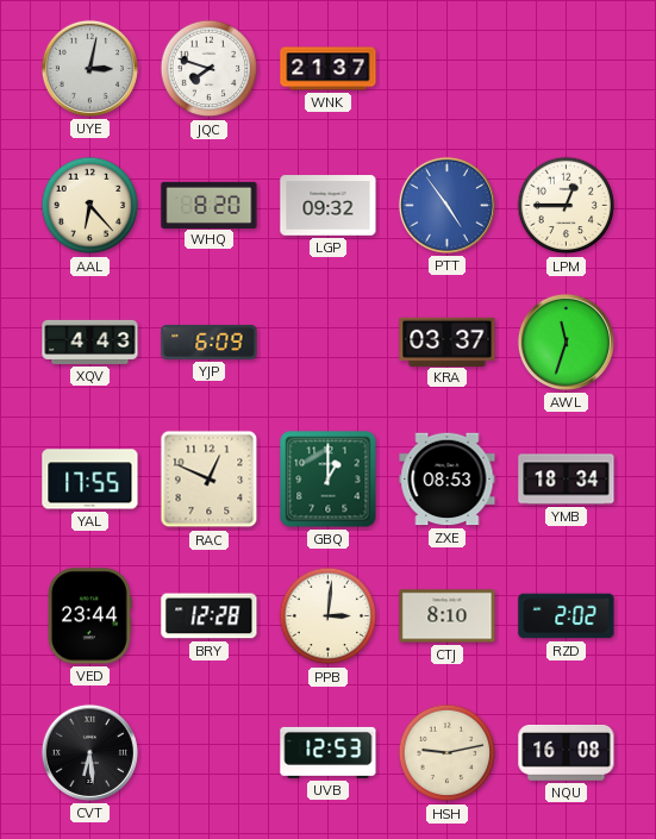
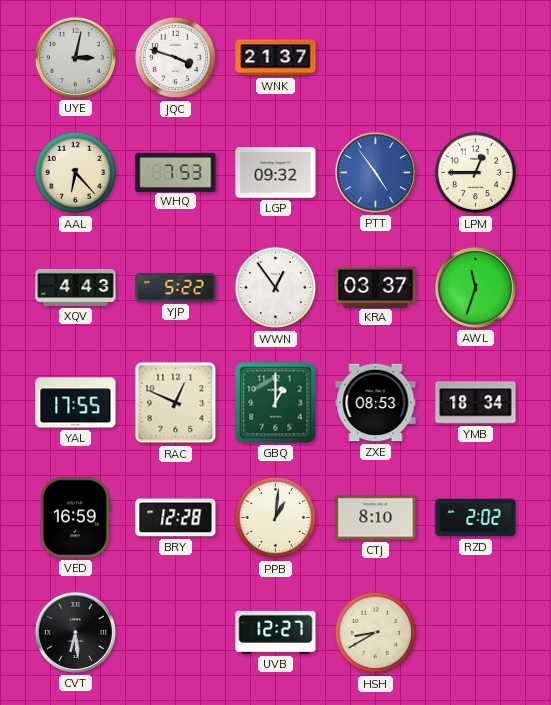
JQC: 7:48 -> 3:48 (176, 58)
WHQ: 8:20 -> 7:53 (176, 172)
YJP: 6:09 -> 5:22 (176, 287)
WWN: none -> 12:54 (276, 288)
VED: 23:44 -> 16:59 (75, 518)
PPB: 3:01 -> 1:01 (276, 518)
UVB: 12:53 -> 12:27 (276, 632)
HSH: 9:13 -> 8:40 (376, 633)
NQU: 16:08 -> none (567, 753)
